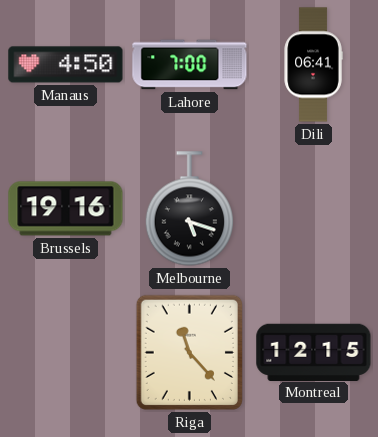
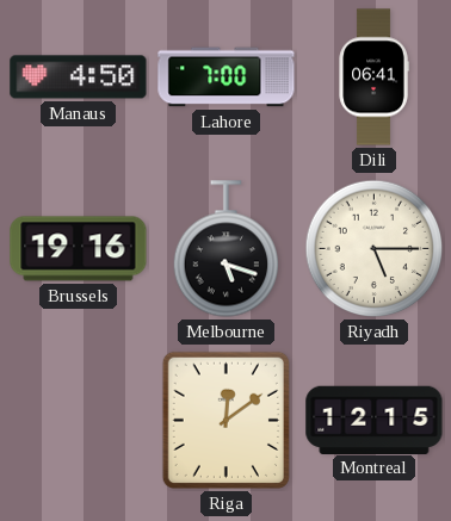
Riyadh: none -> 5:15 (375, 249)
Riga: 11:23 -> 12:09 (225, 420)
